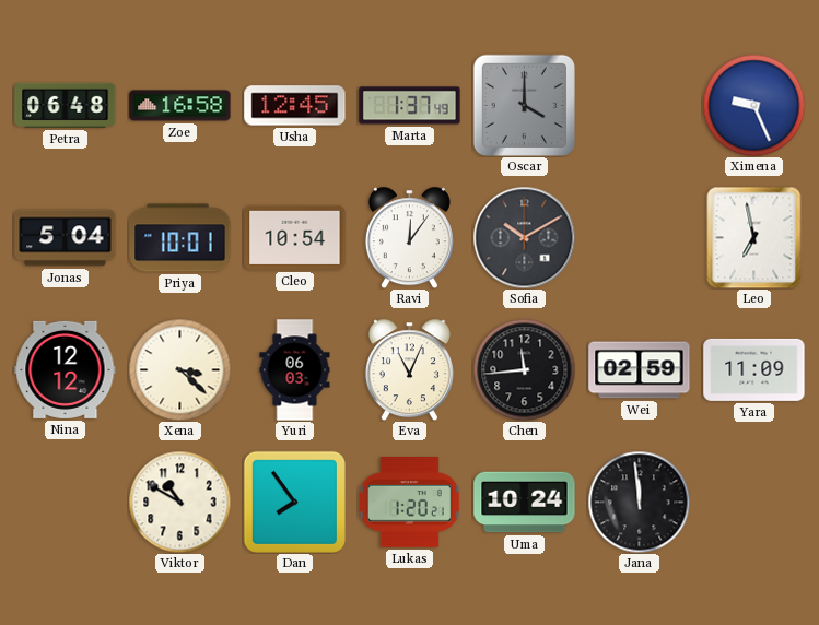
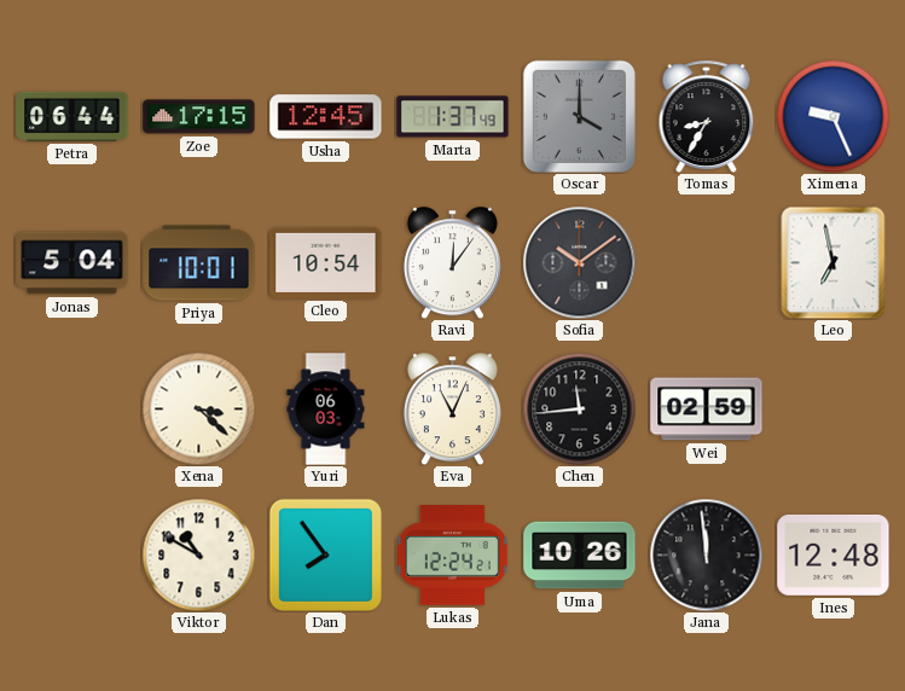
Petra: 06:48 -> 06:44 (72, 116)
Zoe: 16:58 -> 17:15 (199, 117)
Tomas: none -> 8:35 (707, 116)
Sofia: 10:10 -> 10:09 (579, 262)
Nina: 12:12 -> none (66, 369)
Yara: 11:09 -> none (754, 369)
Lukas: 1:20 -> 12:24 (452, 556)
Uma: 10:24 -> 10:26 (580, 556)
Ines: none -> 12:48 (834, 554)
